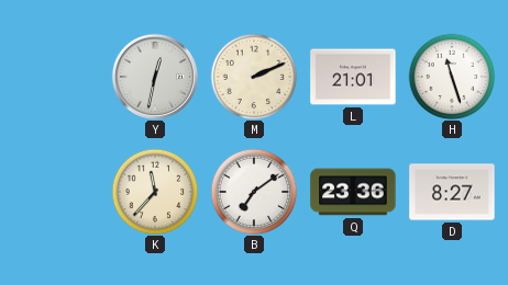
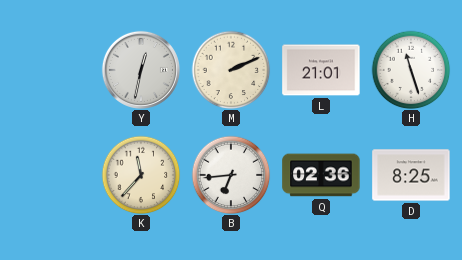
B: 7:09 -> 6:44 (231, 175)
Q: 23:36 -> 02:36 (321, 175)
D: 8:27 -> 8:25 (411, 175)
